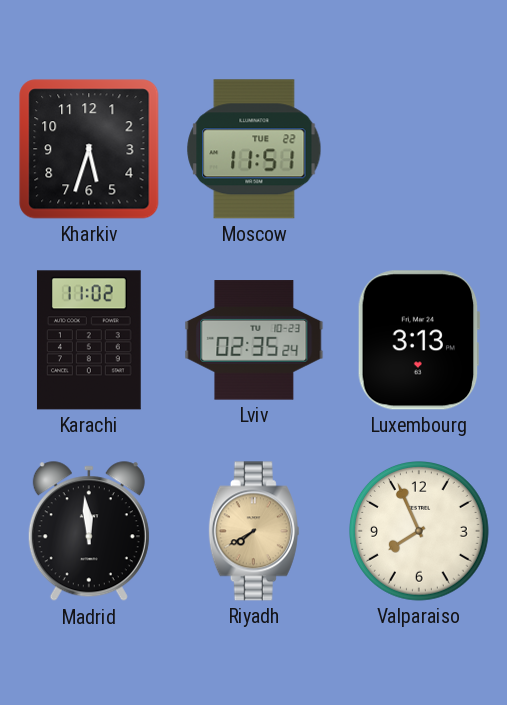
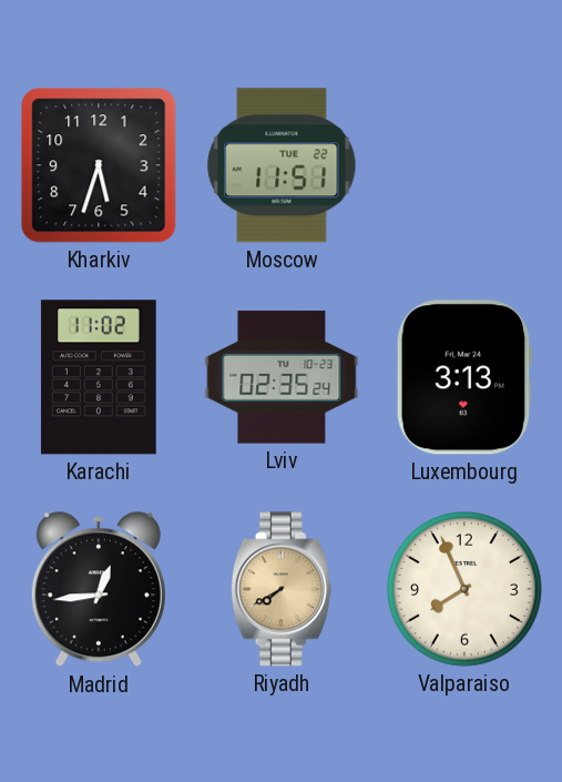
Madrid: 11:59 -> 12:44 (99, 590)
